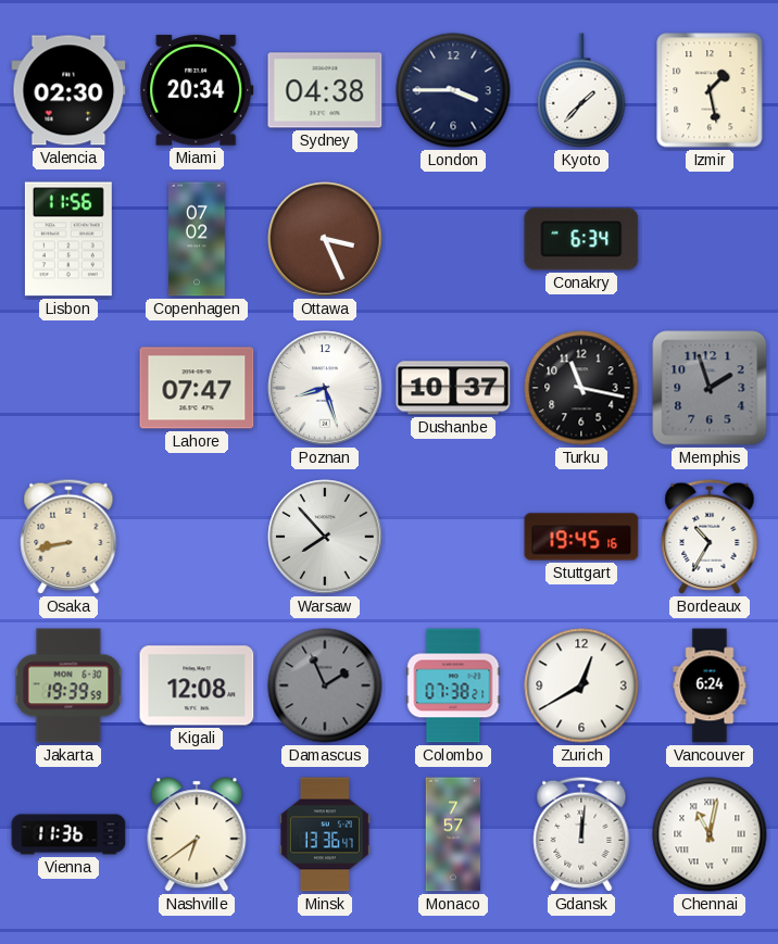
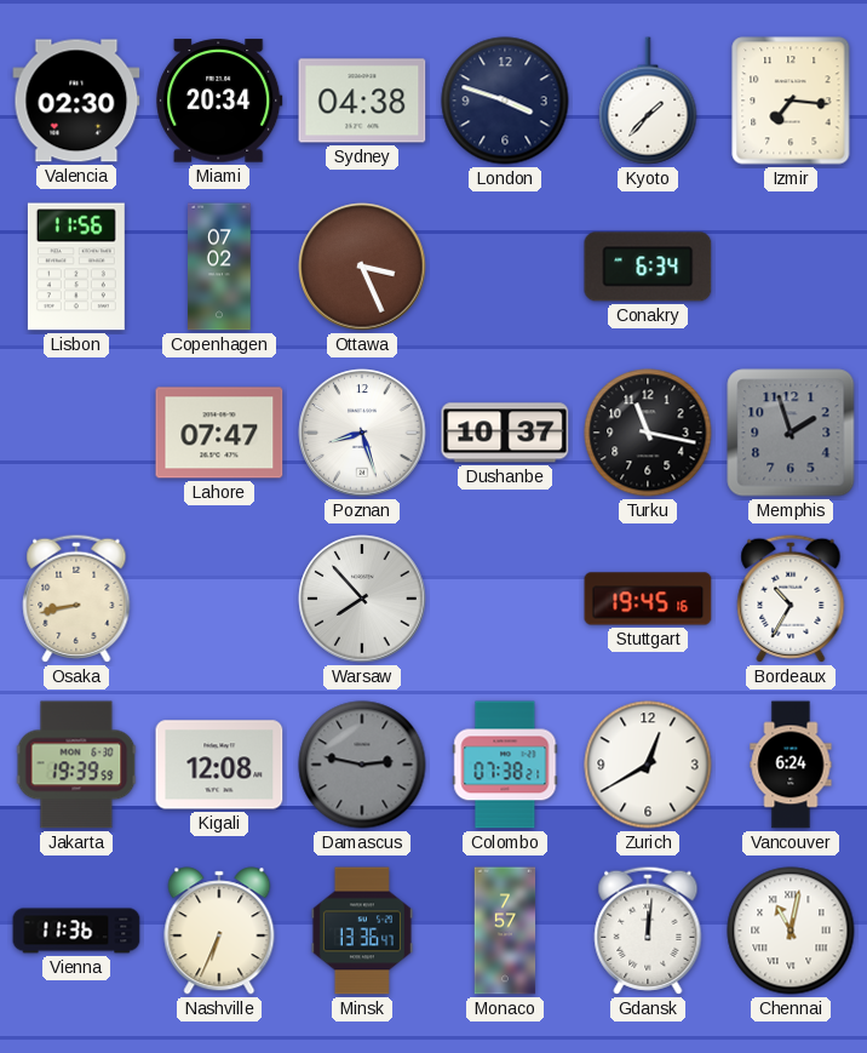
London: 3:45 -> 3:48 (505, 101)
Izmir: 1:28 -> 7:16 (791, 101)
Damascus: 1:56 -> 2:47 (362, 765)
Nashville: 6:39 -> 6:34 (219, 931)
